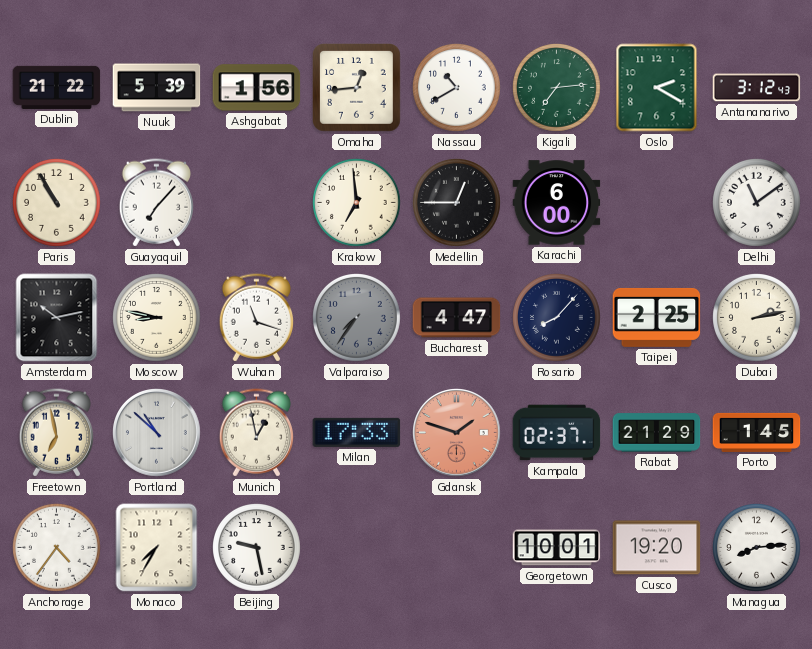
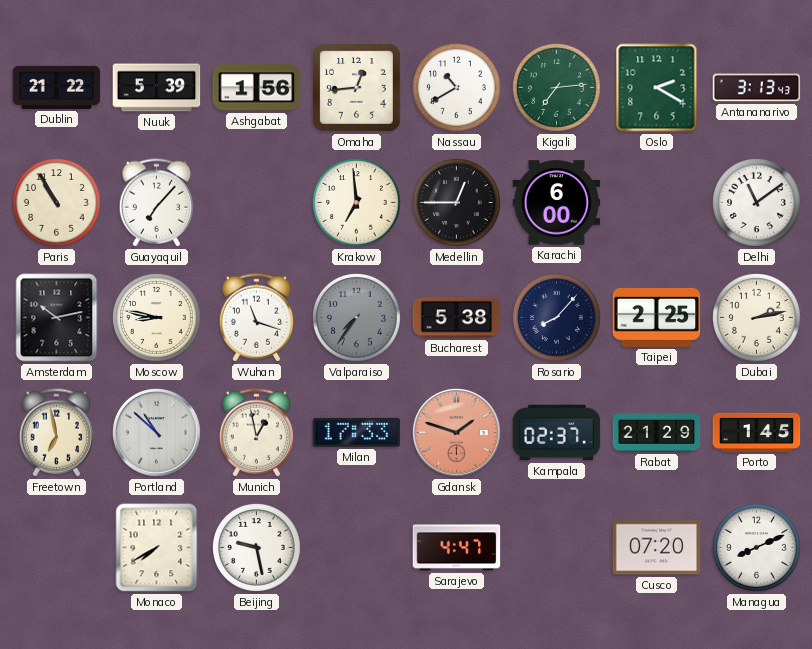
Antananarivo: 3:12 -> 3:13 (757, 88)
Bucharest: 4:47 -> 5:38 (457, 318)
Anchorage: 4:36 -> none (57, 548)
Monaco: 7:35 -> 7:40 (157, 548)
Sarajevo: none -> 4:47 (457, 548)
Georgetown: 10:01 -> none (557, 548)
Cusco: 19:20 -> 07:20 (657, 548)
Managua: 8:14 -> 8:11 (757, 548)
